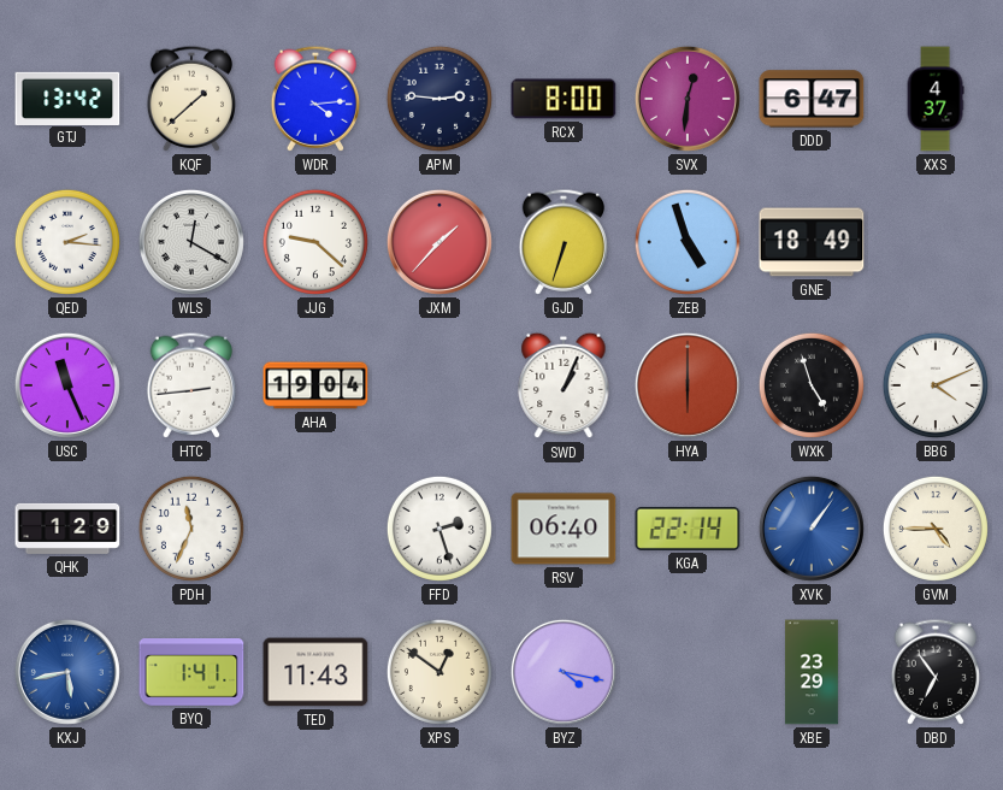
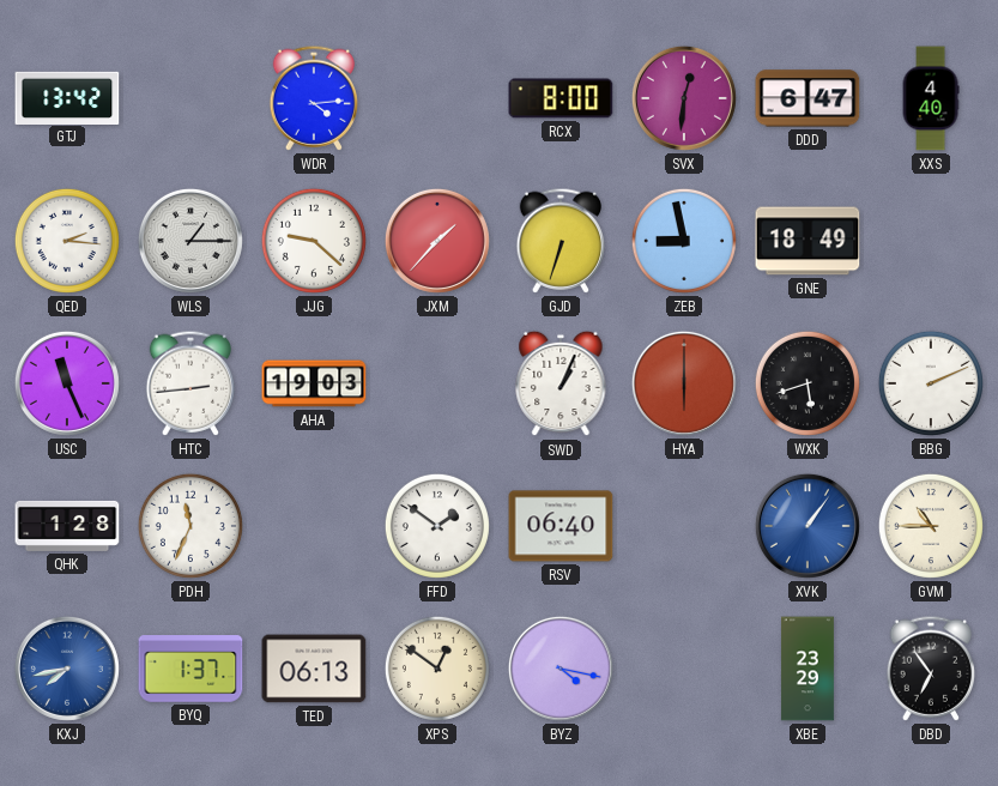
KQF: 1:38 -> none (191, 99)
APM: 2:46 -> none (439, 99)
XXS: 4:37 -> 4:40 (931, 98)
WLS: 12:20 -> 1:15 (190, 241)
ZEB: 4:57 -> 8:58 (684, 241)
AHA: 19:04 -> 19:03 (314, 383)
WXK: 4:57 -> 5:42 (808, 383)
BBG: 4:11 -> 2:11 (931, 383)
QHK: 1:29 -> 1:28 (67, 526)
FFD: 2:27 -> 1:51 (437, 526)
KGA: 22:14 -> none (688, 529)
GVM: 4:45 -> 10:45 (931, 526)
KXJ: 5:43 -> 7:43 (67, 669)
BYQ: 1:41 -> 1:37 (190, 669)
TED: 11:43 -> 06:13 (314, 669)
